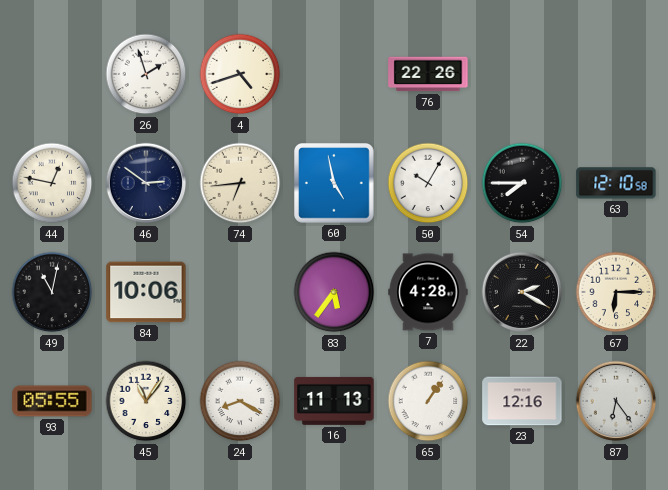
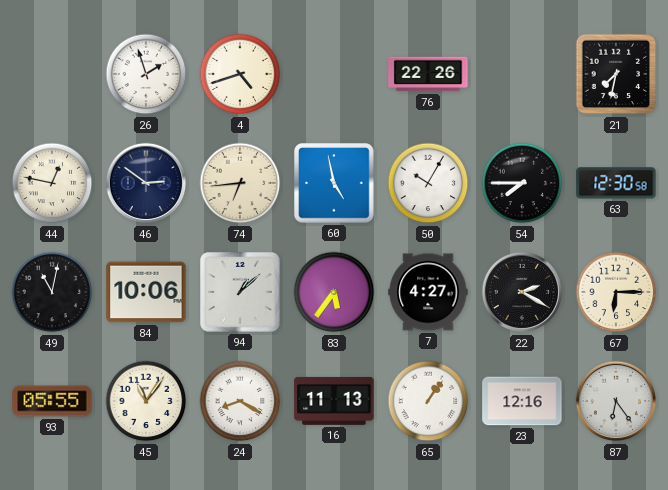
21: none -> 7:32 (616, 74)
63: 12:10 -> 12:30 (616, 183)
94: none -> 1:08 (241, 293)
7: 4:28 -> 4:27 (428, 292)
